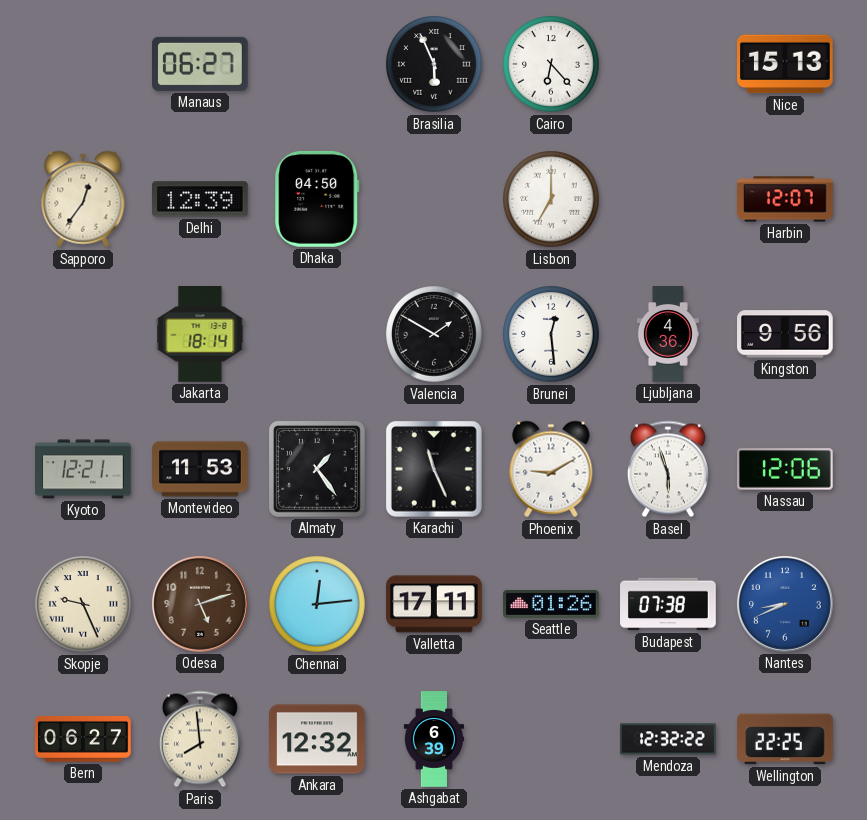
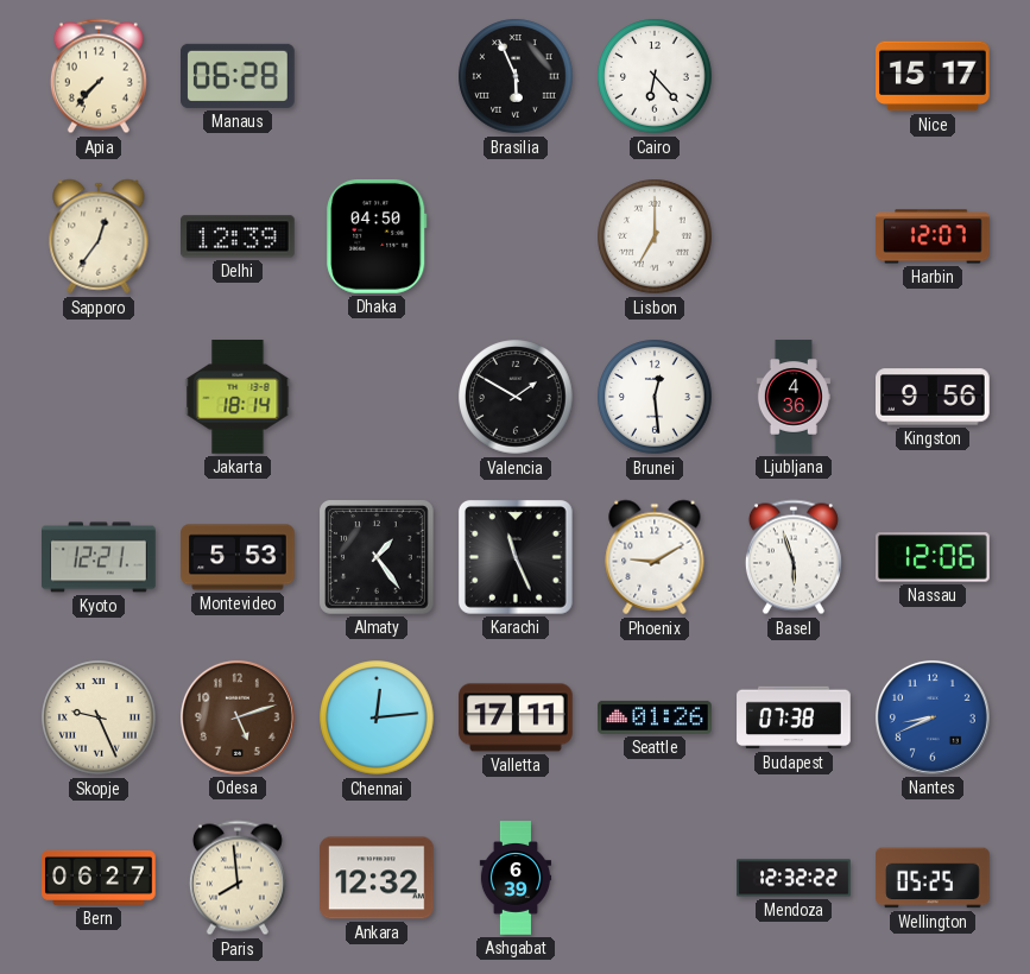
Apia: none -> 7:37 (99, 76)
Manaus: 06:27 -> 06:28 (239, 76)
Nice: 15:13 -> 15:17 (934, 76)
Montevideo: 11:53 -> 5:53 (238, 557)
Wellington: 22:25 -> 05:25 (933, 878)
